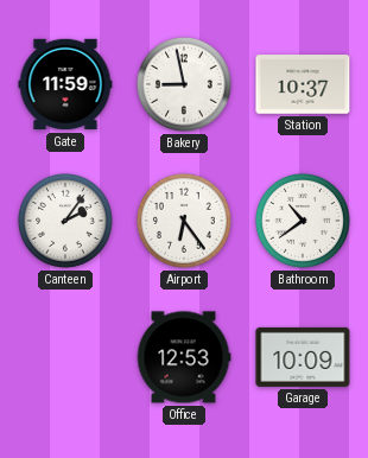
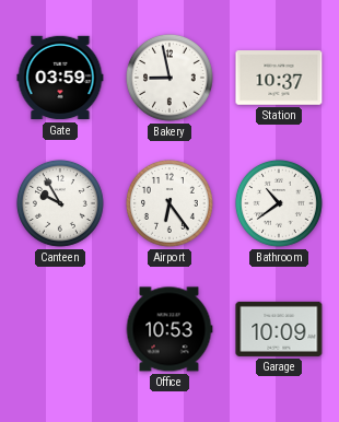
Gate: 11:59 -> 03:59 (60, 78)
Canteen: 2:06 -> 9:55 (60, 203)
Office: 12:53 -> 10:53 (169, 329)
